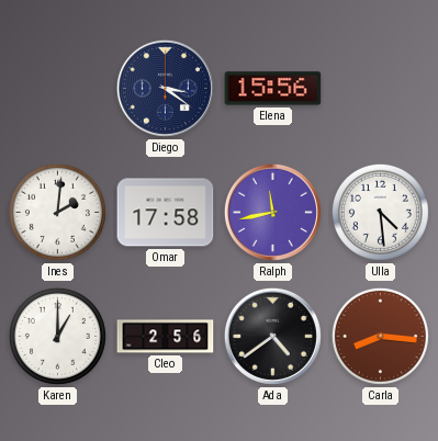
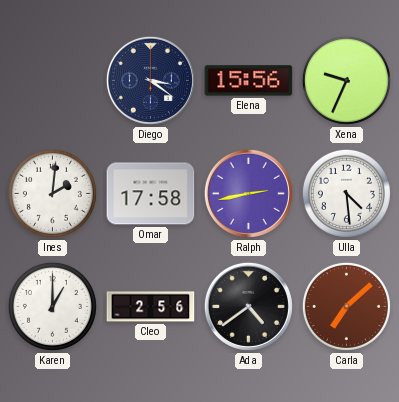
Xena: none -> 9:34 (346, 80)
Ralph: 11:43 -> 2:43 (248, 193)
Carla: 8:16 -> 7:08 (346, 306)
